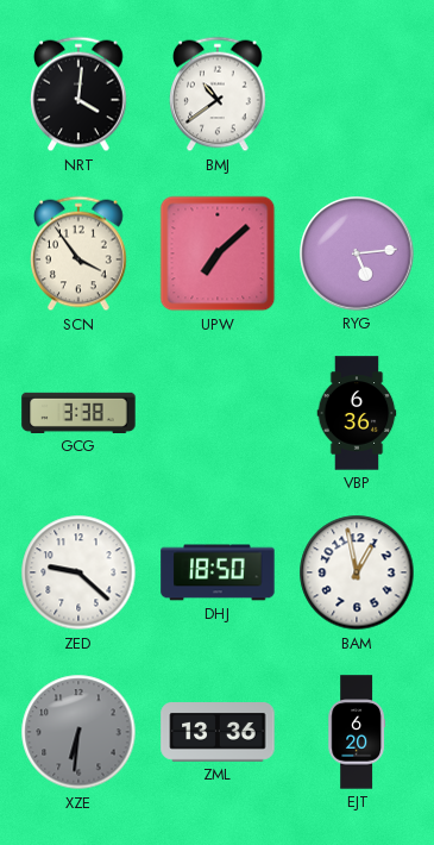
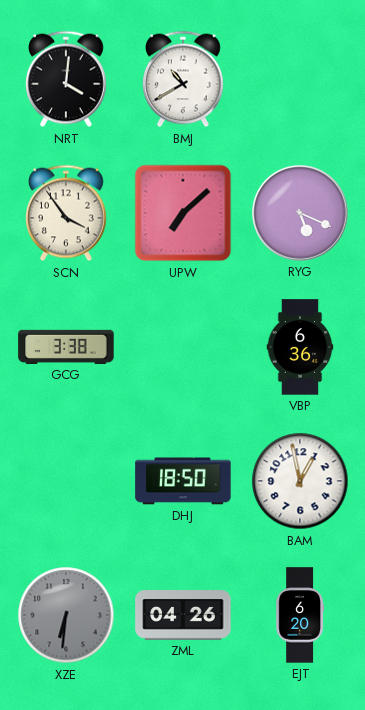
BMJ: 10:39 -> 10:40 (184, 79)
RYG: 5:14 -> 5:19 (300, 213)
ZED: 9:22 -> none (78, 572)
ZML: 13:36 -> 04:26 (183, 615)
